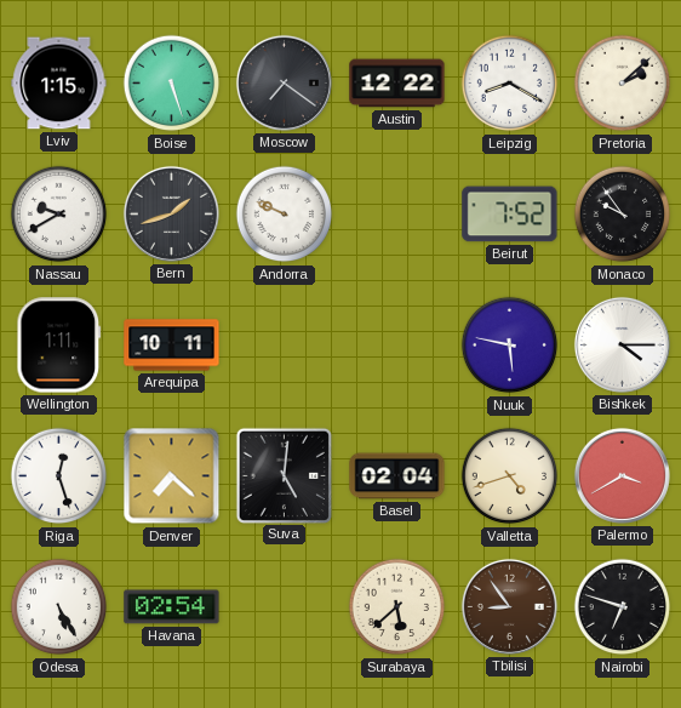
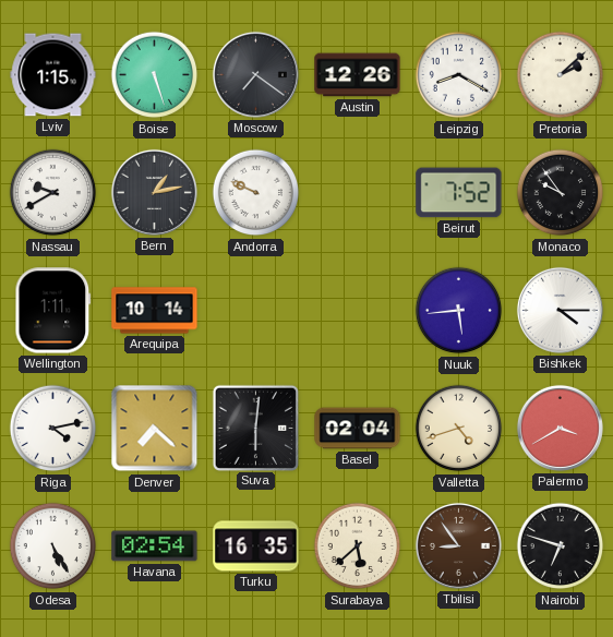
Austin: 12:22 -> 12:26 (358, 75)
Bern: 1:42 -> 1:13 (154, 192)
Arequipa: 10:11 -> 10:14 (155, 311)
Nuuk: 5:47 -> 5:44 (459, 311)
Riga: 12:27 -> 4:13 (53, 429)
Suva: 5:01 -> 6:01 (255, 428)
Turku: none -> 16:35 (256, 546)
